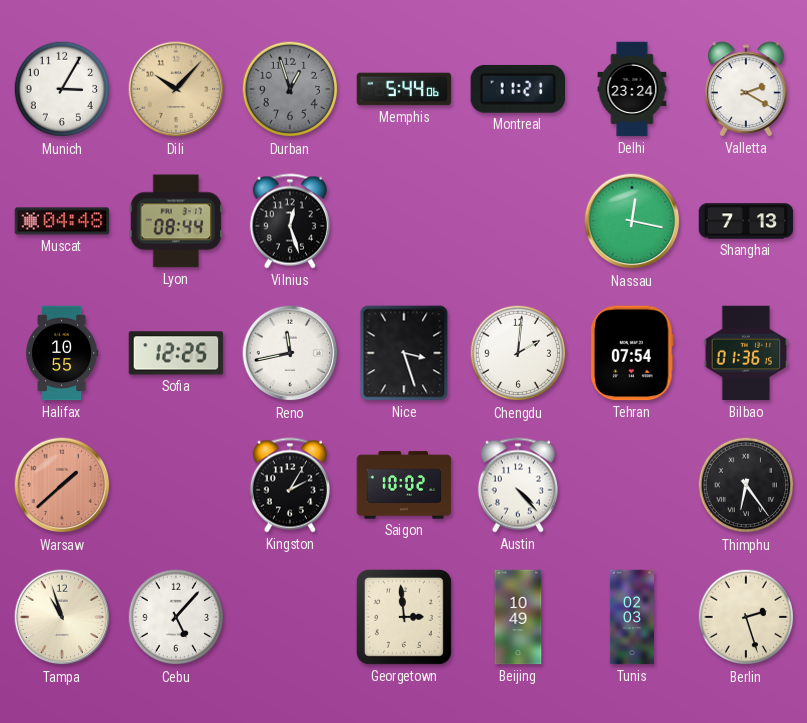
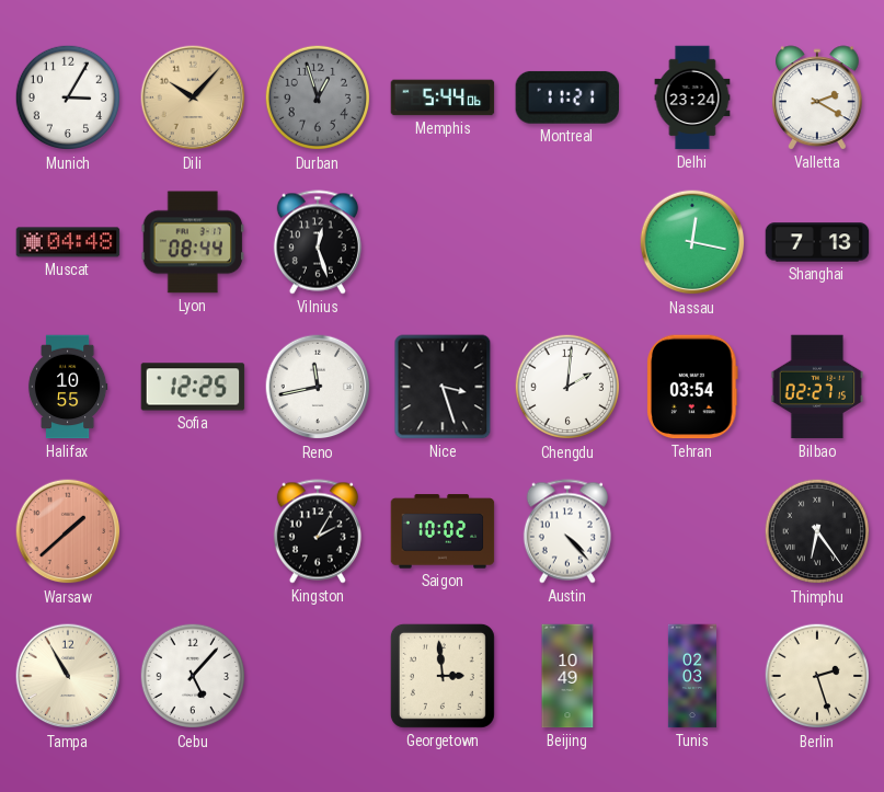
Tehran: 07:54 -> 03:54 (692, 387)
Bilbao: 01:36 -> 02:27 (817, 387)
Tampa: 10:57 -> 10:55 (68, 676)
